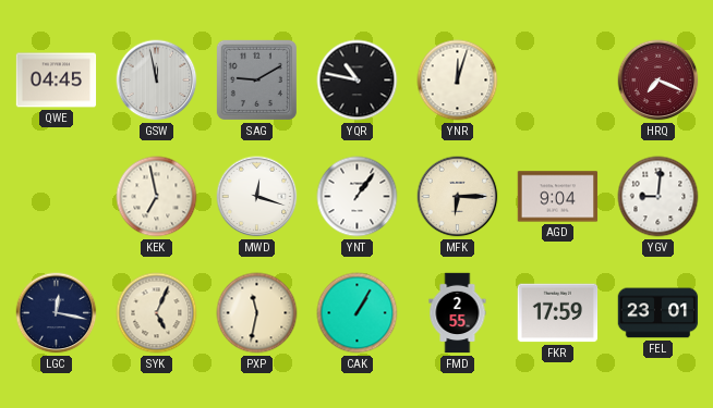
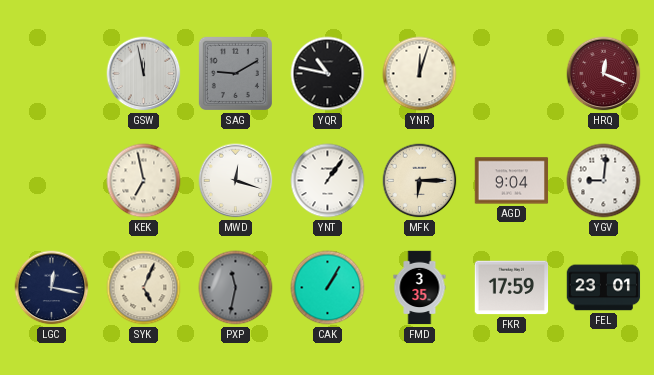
QWE: 04:45 -> none (57, 81)
HRQ: 7:19 -> 12:19 (604, 74)
PXP dial: cream -> grey (236, 288)
FMD: 2:55 -> 3:35 (420, 288)
